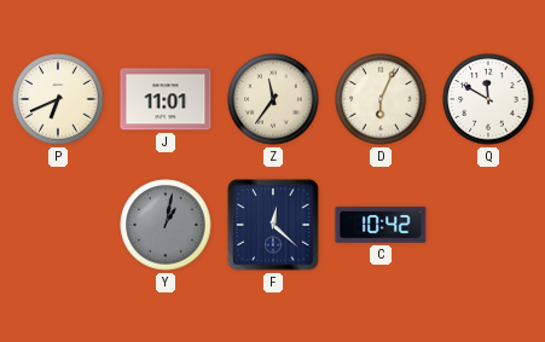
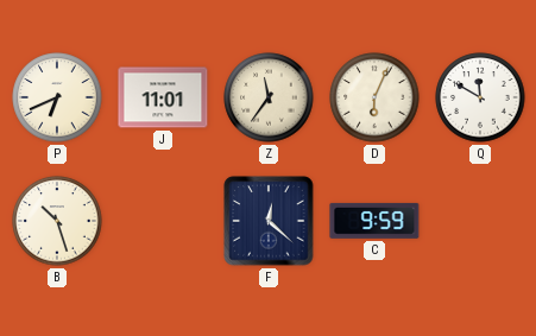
B: none -> 10:27 (57, 221)
Y: 1:02 -> none (166, 225)
C: 10:42 -> 9:59 (374, 221)
